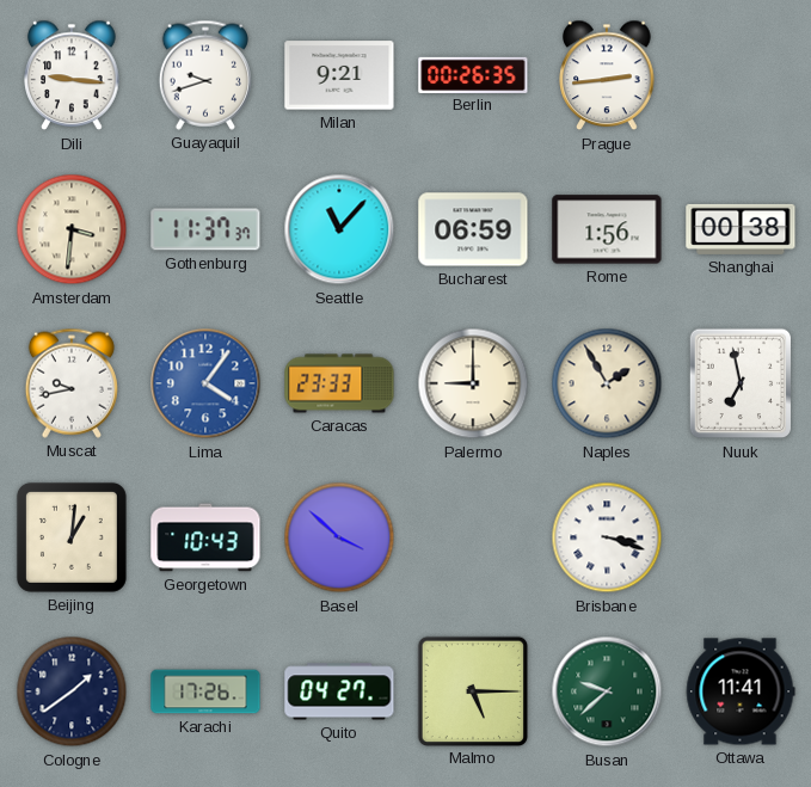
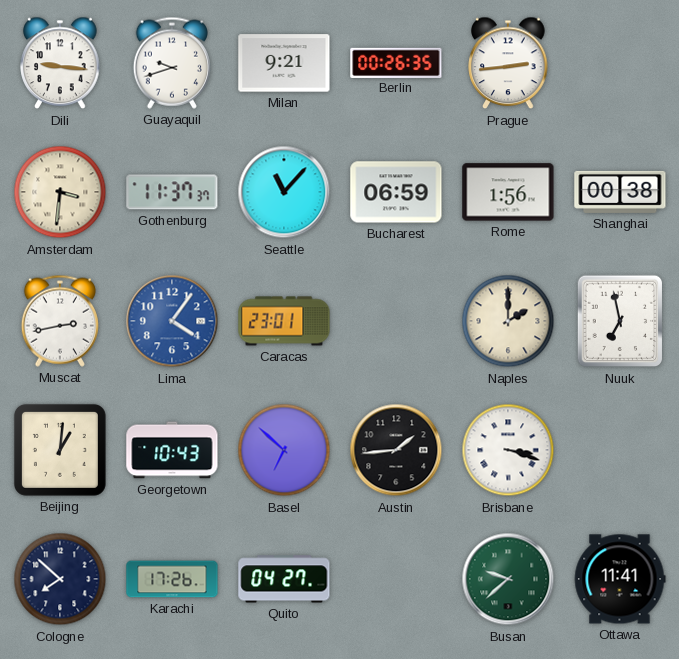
Muscat: 9:43 -> 2:43 (60, 321)
Caracas: 23:33 -> 23:01 (284, 321)
Palermo: 9:00 -> none (473, 383)
Naples: 1:55 -> 2:00 (508, 321)
Basel: 3:52 -> 6:52 (284, 450)
Austin: none -> 1:44 (396, 450)
Cologne: 1:39 -> 7:52 (60, 579)
Malmo: 5:15 -> none (472, 690)
